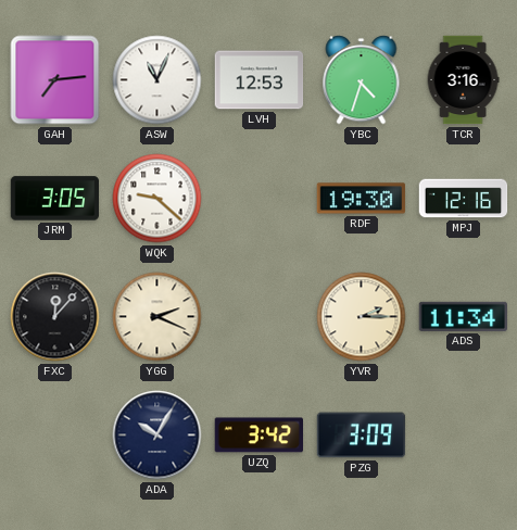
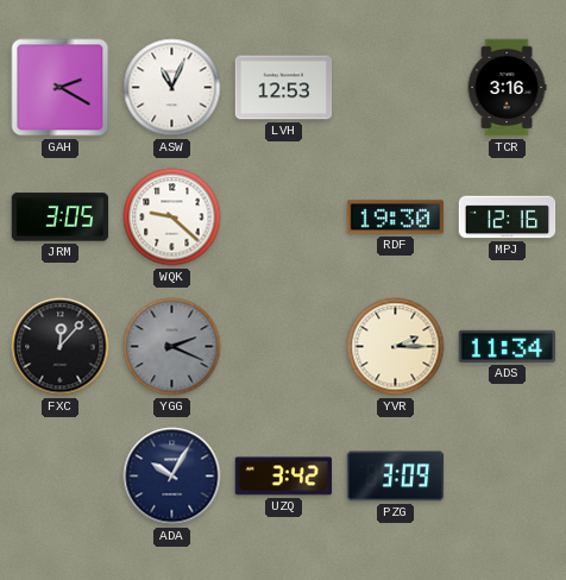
GAH: 7:14 -> 2:20 (61, 88)
YBC: 4:33 -> none (362, 80)
YGG dial: cream -> grey (172, 347)
